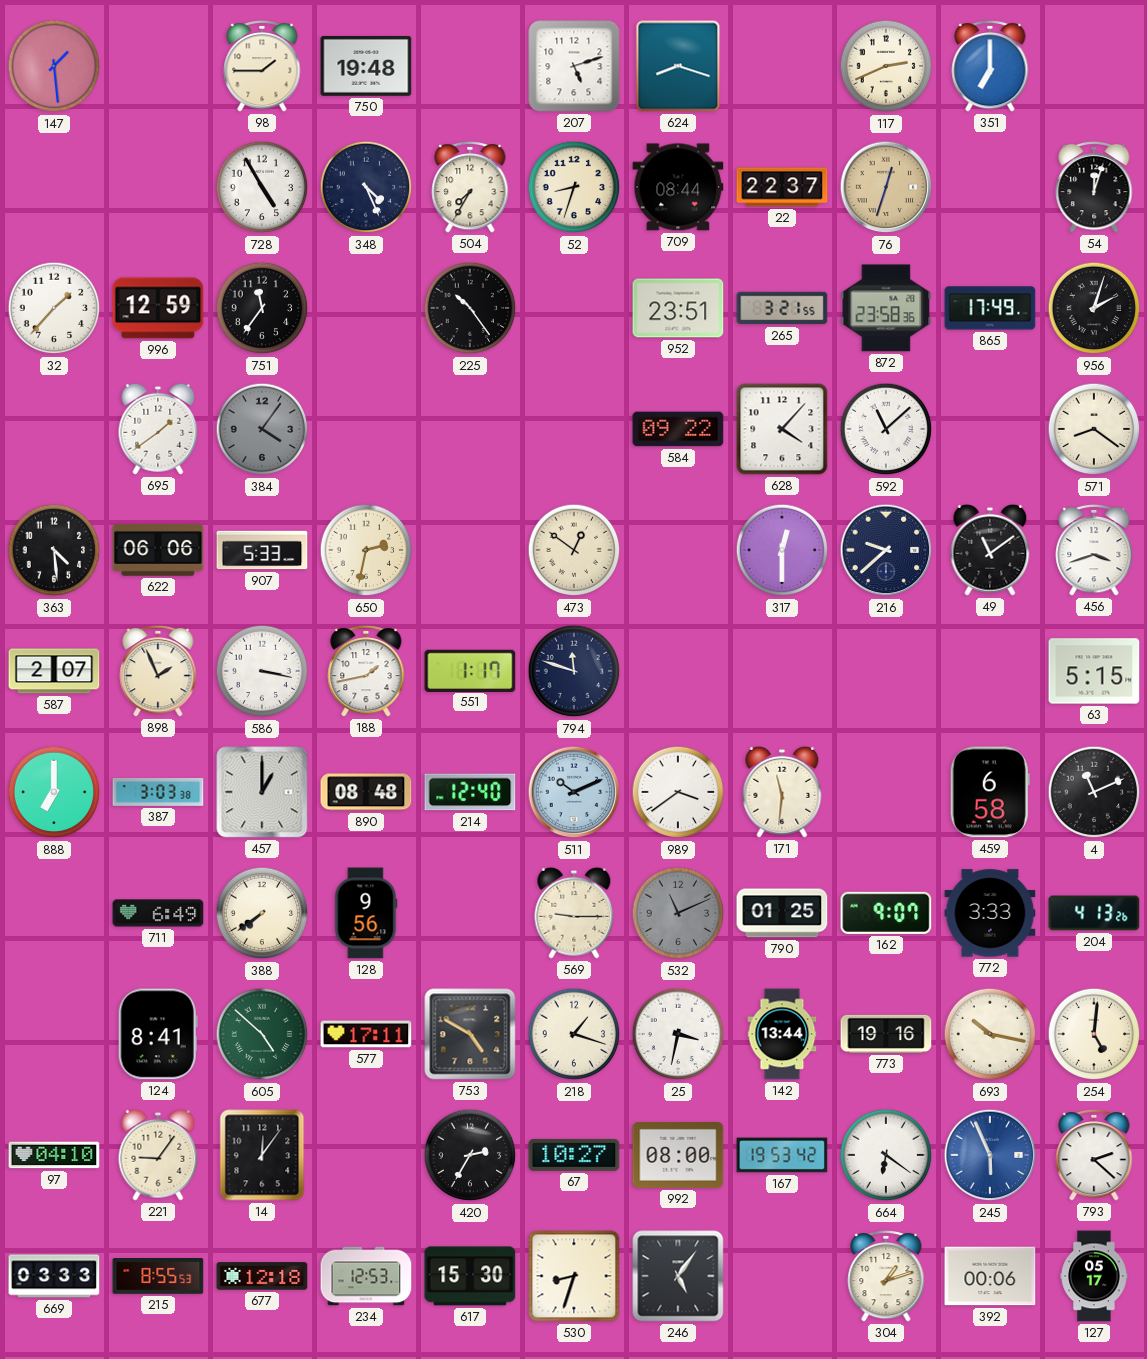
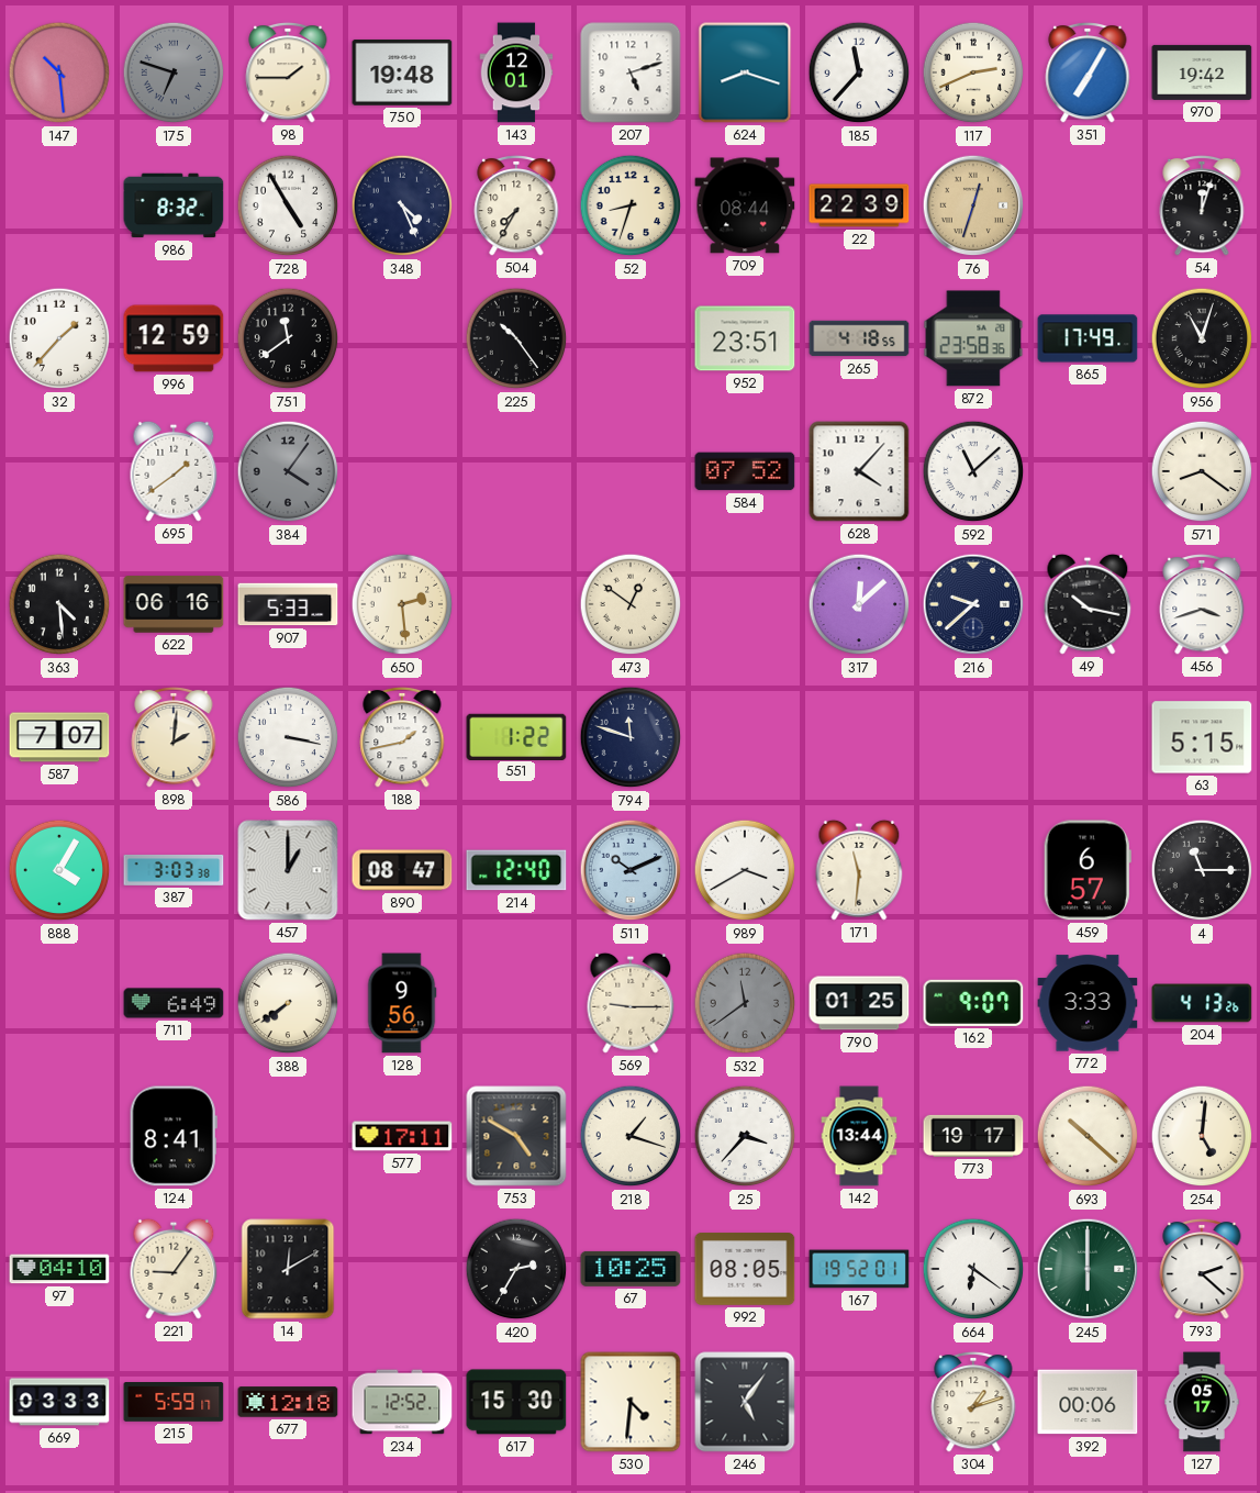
147: 1:29 -> 10:29 (59, 73)
175: none -> 6:48 (174, 73)
143: none -> 12:01 (516, 73)
185: none -> 11:37 (859, 73)
351: 7:00 -> 7:05 (1088, 73)
970: none -> 19:42 (1202, 73)
986: none -> 8:32 (174, 205)
22: 22:37 -> 22:39 (859, 205)
751: 11:36 -> 11:39 (288, 338)
265: 3:21 -> 4:18 (859, 338)
956: 2:03 -> 11:03 (1202, 338)
584: 09:22 -> 07:52 (745, 471)
622: 06:06 -> 06:16 (174, 604)
650: 2:32 -> 2:29 (402, 604)
317: 12:30 -> 12:08 (859, 604)
49: 11:09 -> 10:17 (1088, 604)
587: 2:07 -> 7:07 (59, 737)
898: 1:56 -> 2:01 (174, 737)
551: 1:17 -> 1:22 (516, 736)
888: 7:00 -> 4:05 (59, 870)
890: 08:48 -> 08:47 (402, 870)
989: 3:39 -> 3:40 (745, 870)
459: 6:58 -> 6:57 (1088, 870)
4: 11:11 -> 11:15 (1202, 870)
532: 11:11 -> 11:39 (745, 1003)
605: 4:52 -> none (262, 1034)
25: 3:32 -> 3:37 (745, 1136)
773: 19:16 -> 19:17 (973, 1136)
693: 10:17 -> 10:22 (1088, 1136)
14: 12:06 -> 12:10 (288, 1269)
67: 10:27 -> 10:25 (631, 1269)
992: 08:00 -> 08:05 (745, 1270)
167: 19:53 -> 19:52 (859, 1269)
245: 5:56 -> 6:00 (1088, 1269)
245 dial: blue -> green (1088, 1269)
215: 8:55 -> 5:59 (174, 1403)
234: 12:53 -> 12:52 (402, 1402)
530: 8:33 -> 4:31 (631, 1402)
